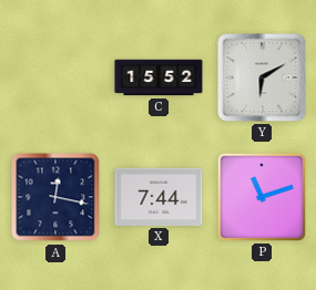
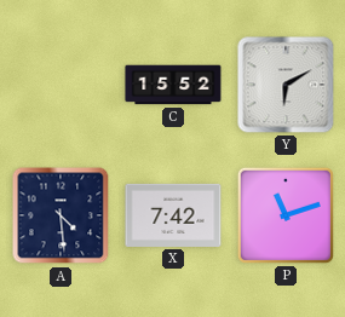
A: 12:17 -> 4:29 (61, 215)
X: 7:44 -> 7:42 (173, 215)
